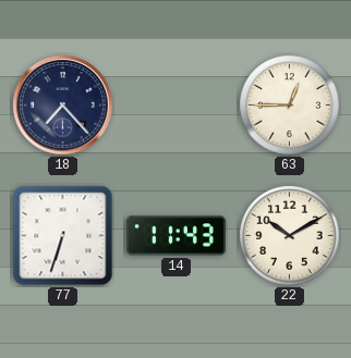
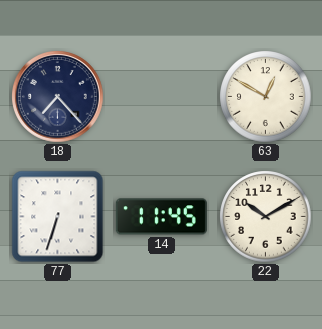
63: 12:45 -> 12:50 (266, 97)
14: 11:43 -> 11:45 (161, 217)
